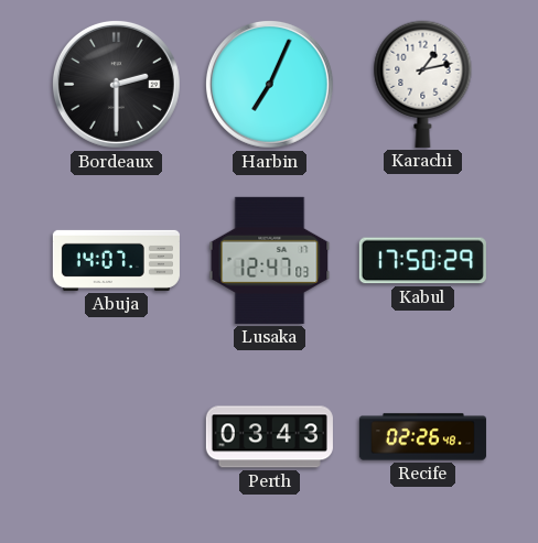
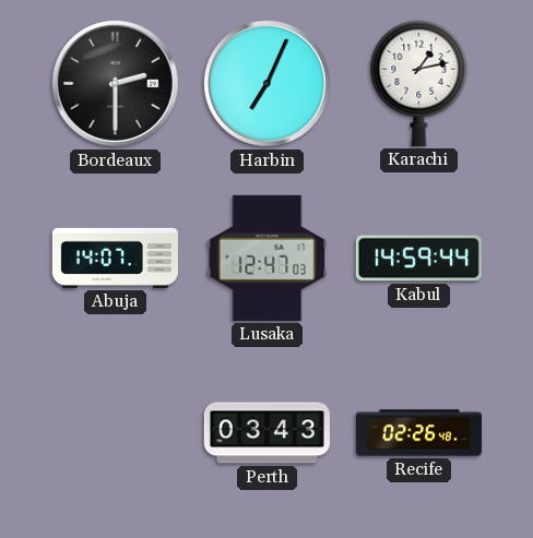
Kabul: 17:50 -> 14:59 (418, 259)
